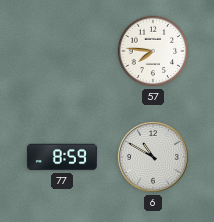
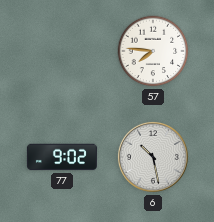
77: 8:59 -> 9:02 (62, 157)
6: 10:50 -> 10:28 (153, 157)
